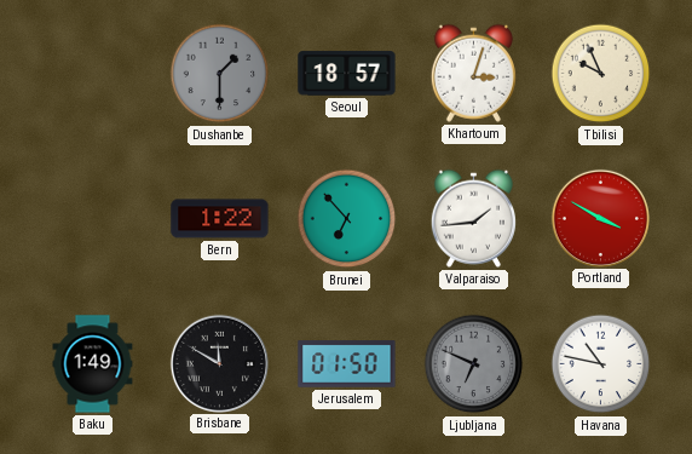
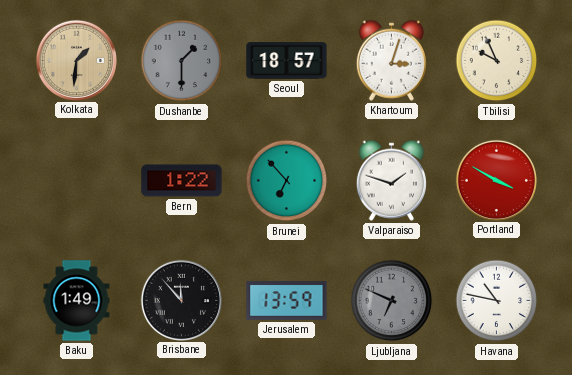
Kolkata: none -> 1:31 (76, 60)
Valparaiso: 1:44 -> 1:48 (391, 180)
Brisbane: 11:50 -> 11:53 (181, 300)
Jerusalem: 01:50 -> 13:59 (287, 301)
